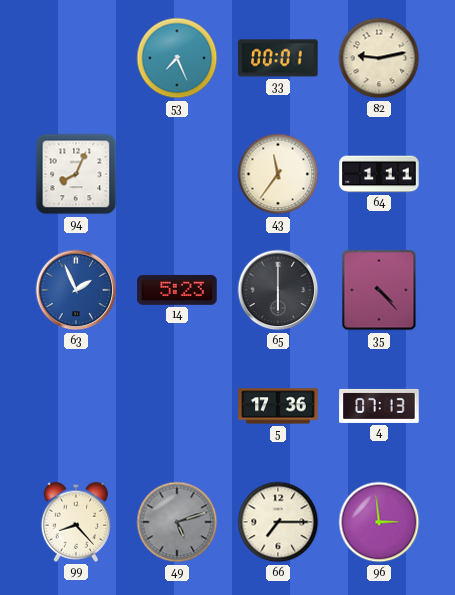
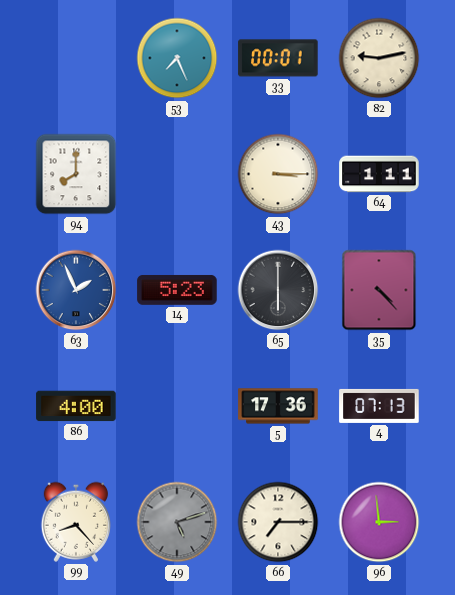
94: 8:04 -> 8:00 (76, 174)
43: 11:36 -> 3:15 (278, 174)
86: none -> 4:00 (76, 406)
